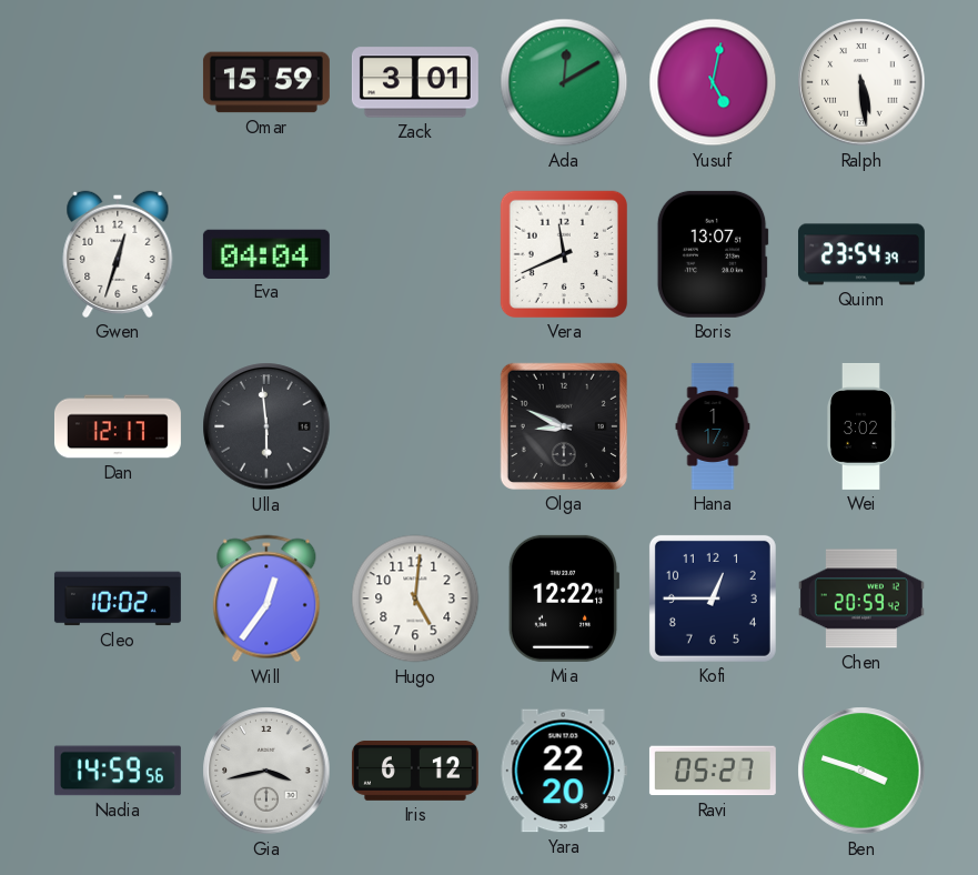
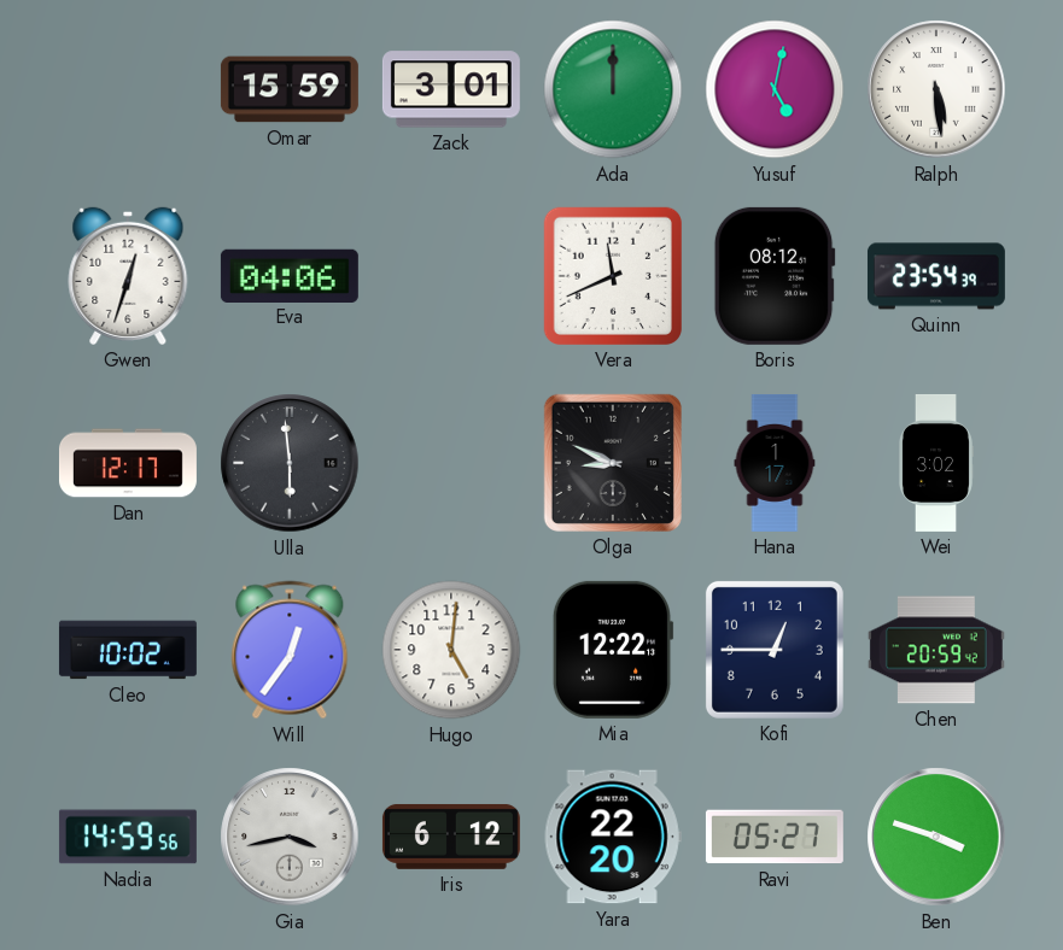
Ada: 12:10 -> 12:00 (613, 89)
Eva: 04:04 -> 04:06 (290, 275)
Boris: 13:07 -> 08:12 (775, 276)
